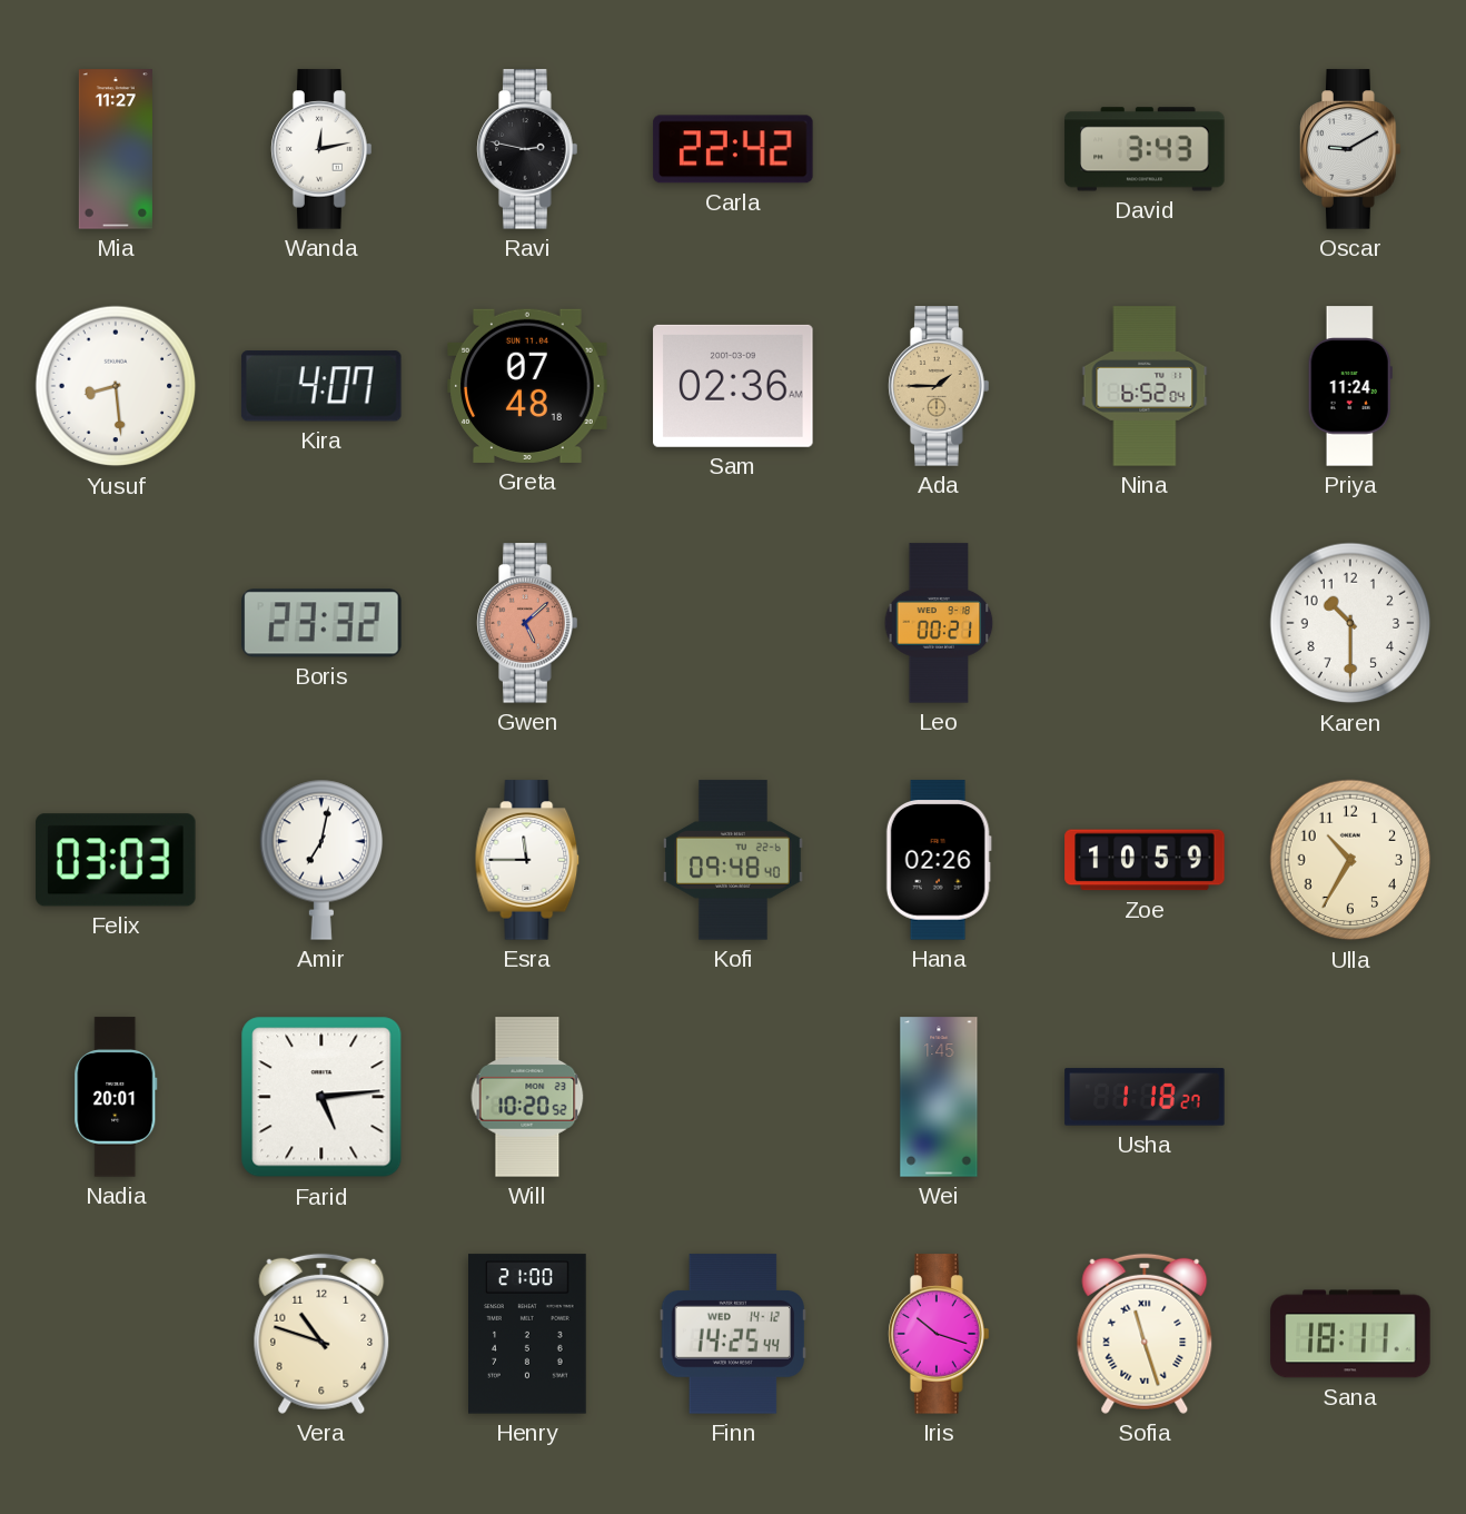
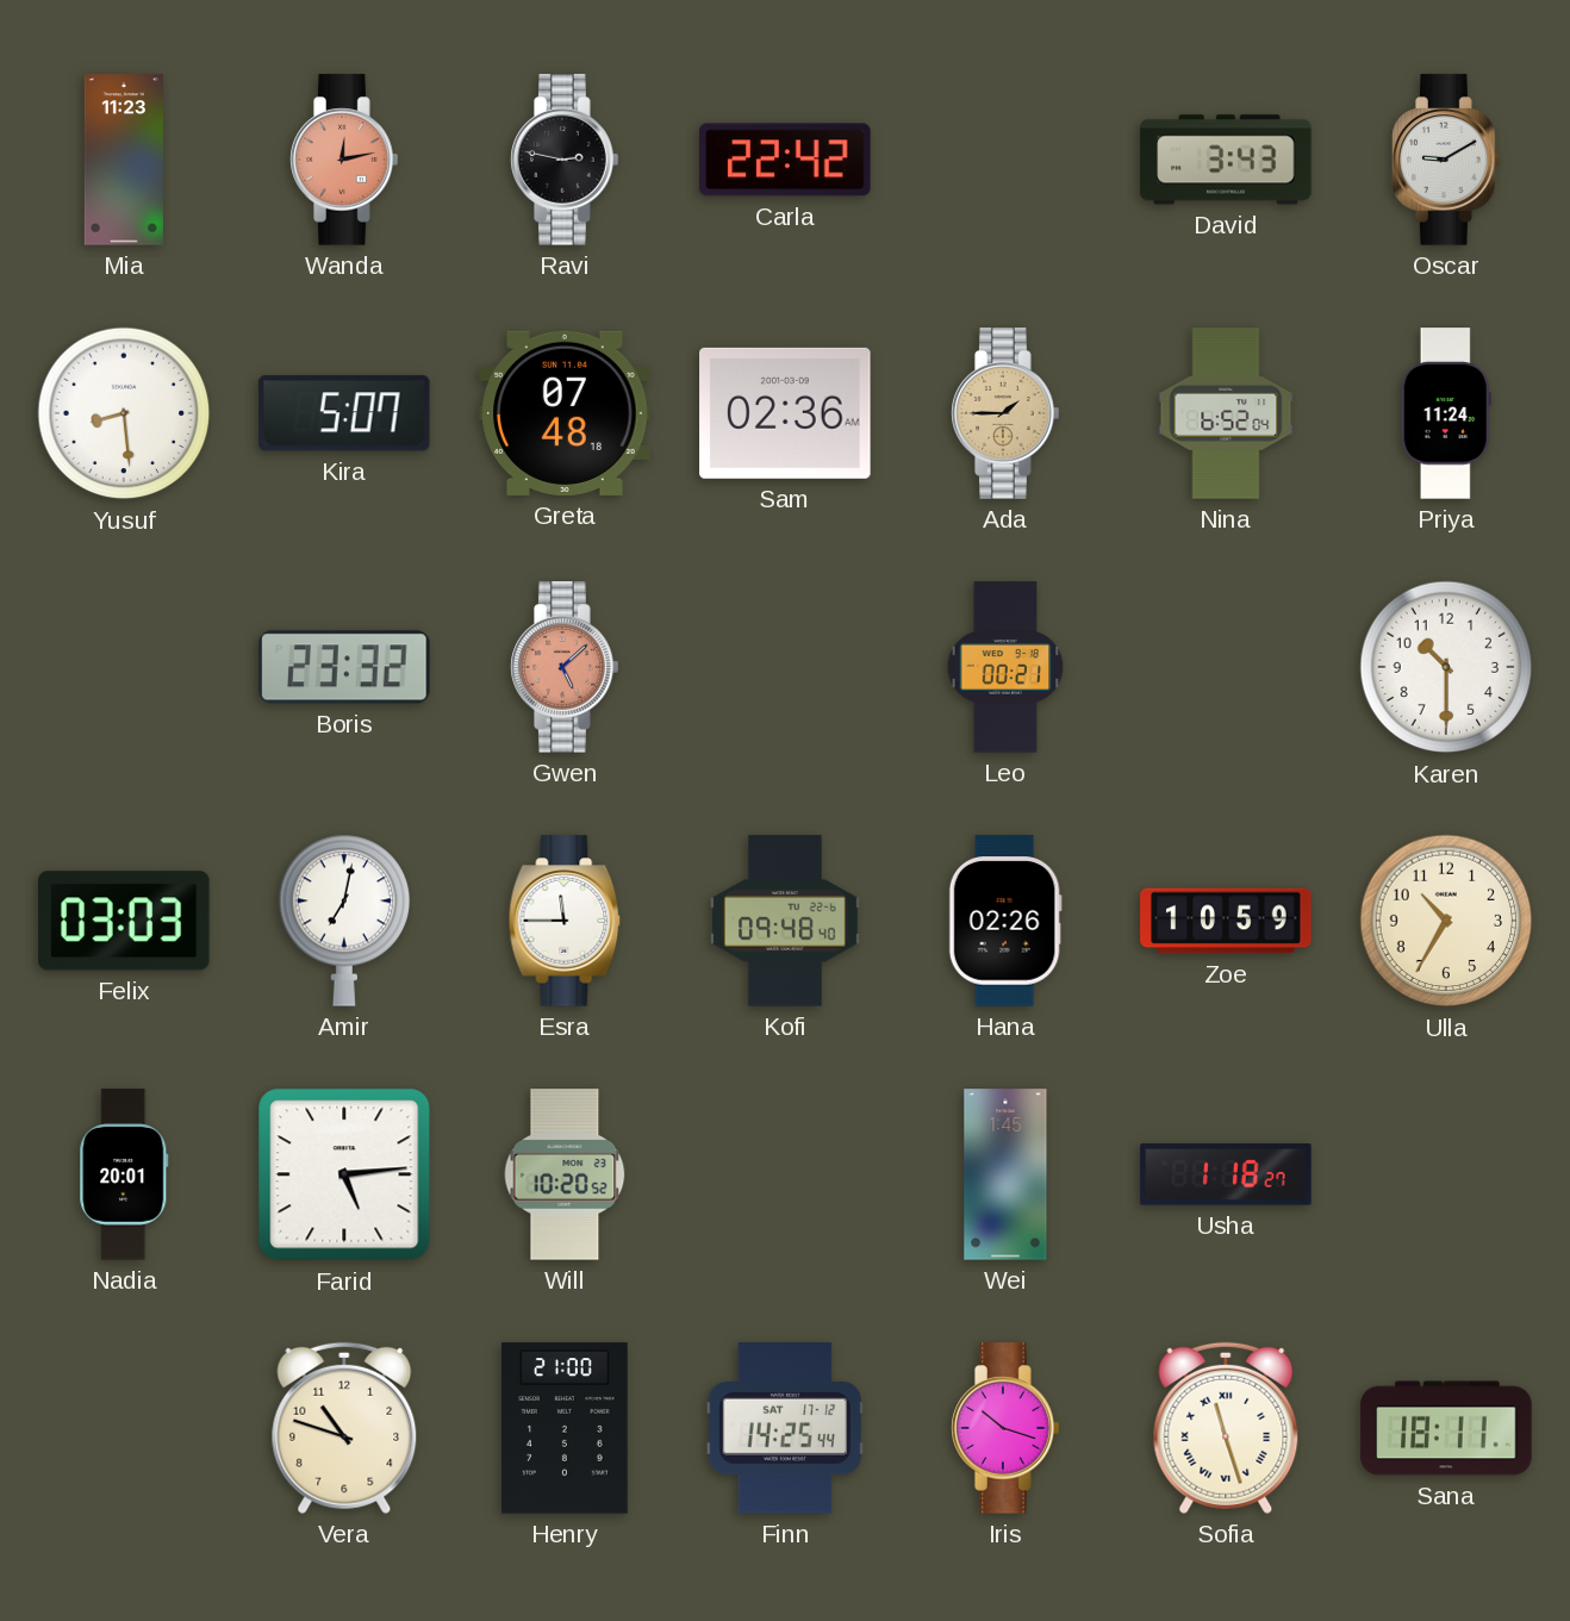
Mia: 11:27 -> 11:23 (124, 160)
Wanda dial: white -> salmon (344, 160)
Kira: 4:07 -> 5:07 (344, 413)
Finn date: WED 14-12 -> SAT 17-12 (784, 1428)
